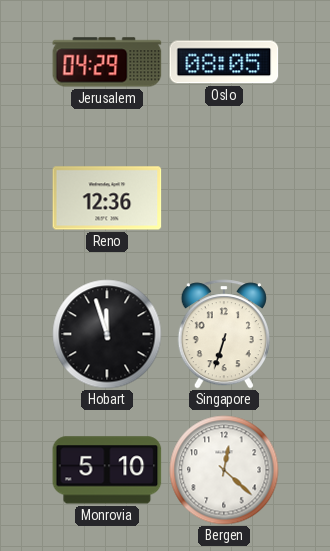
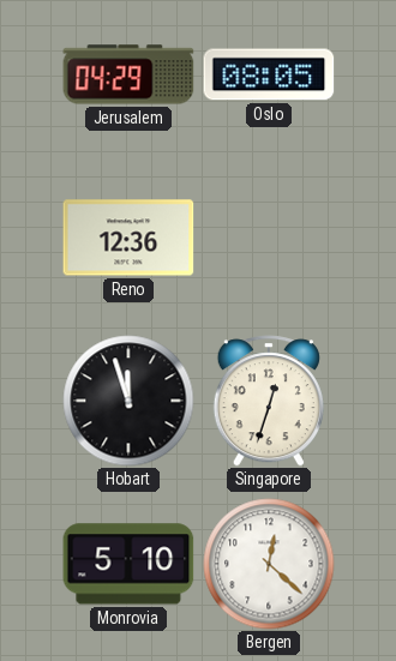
Singapore: 6:33 -> 12:33 (269, 401)
